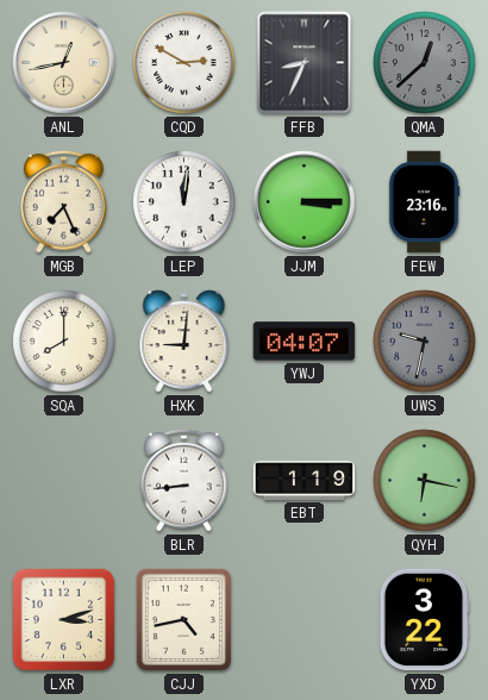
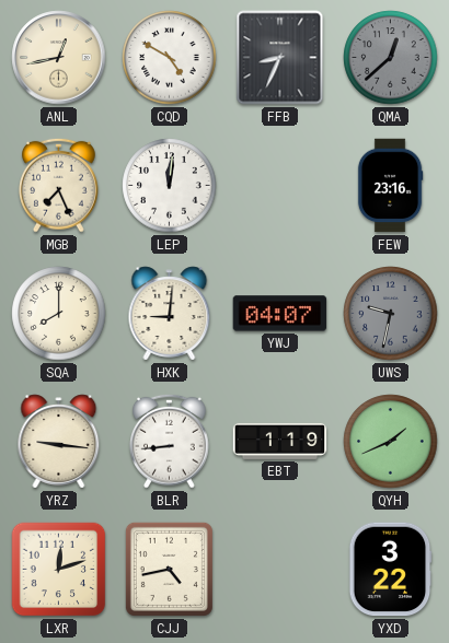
CQD: 2:50 -> 4:50 (170, 58)
JJM: 3:15 -> none (305, 202)
YRZ: none -> 9:16 (59, 442)
QYH: 6:17 -> 1:41 (391, 442)
LXR: 3:12 -> 12:12 (59, 570)
